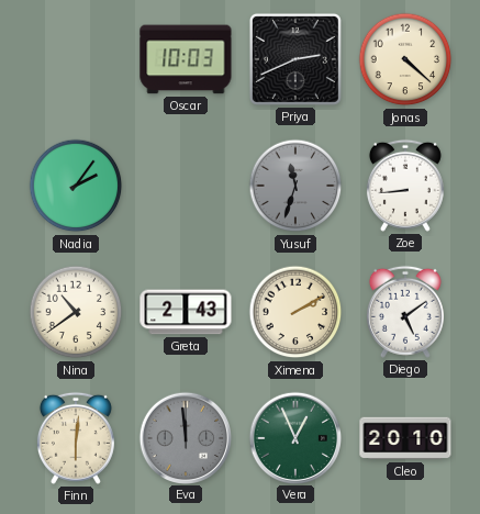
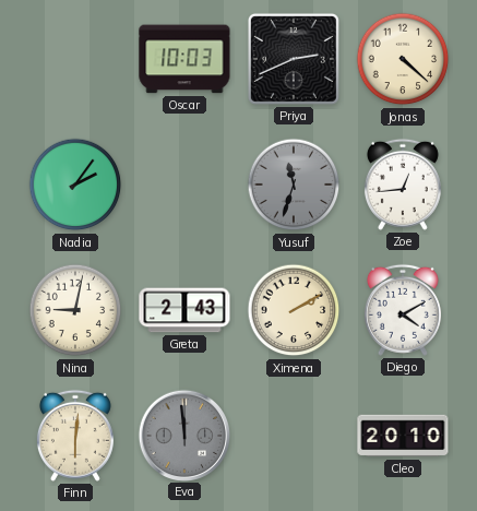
Zoe: 8:44 -> 12:44 (403, 185)
Nina: 10:39 -> 9:02 (75, 310)
Diego: 5:09 -> 4:10 (403, 310)
Vera: 12:56 -> none (294, 437)
